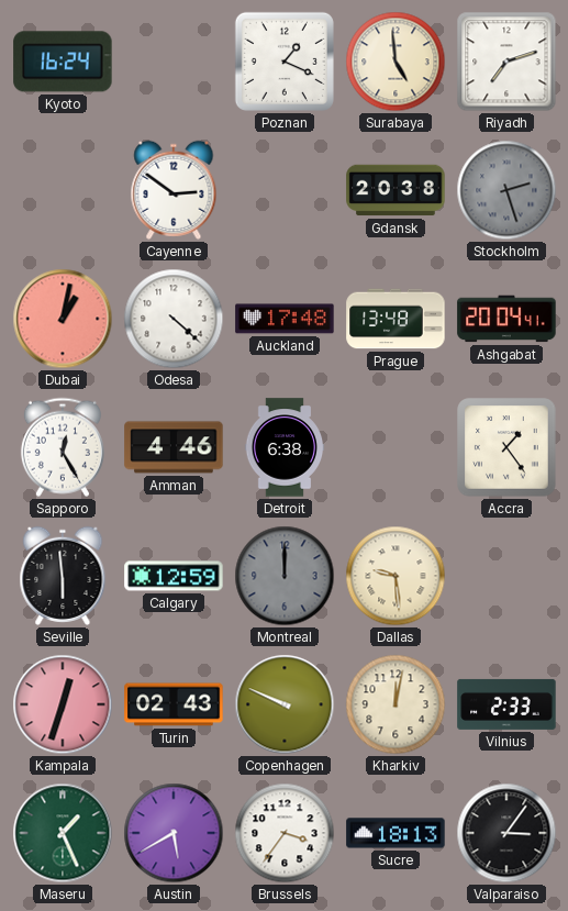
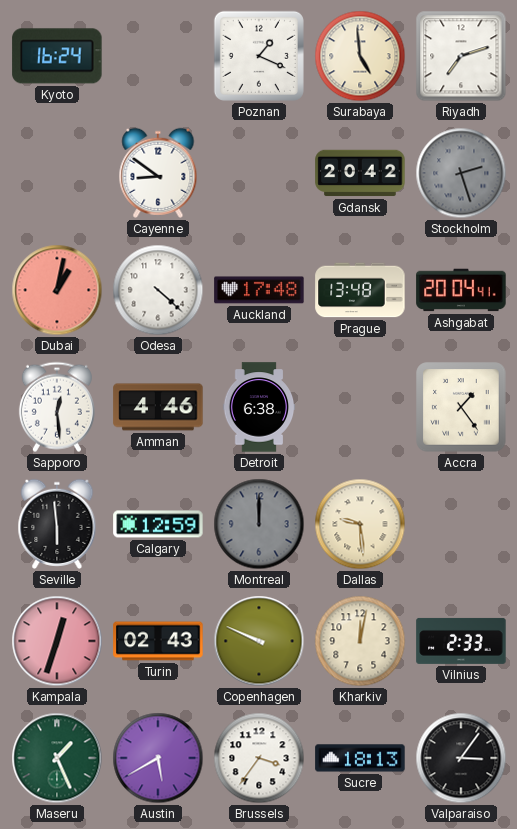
Cayenne: 2:51 -> 8:51 (158, 173)
Gdansk: 20:38 -> 20:42 (360, 173)
Sapporo: 12:25 -> 12:29 (57, 407)
